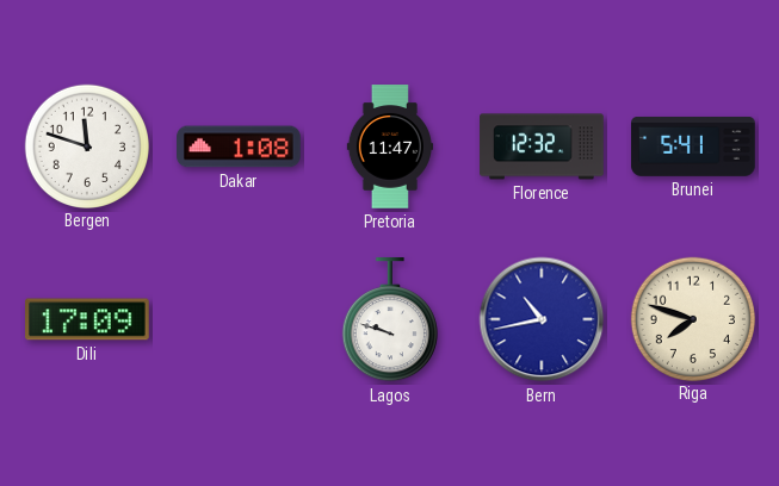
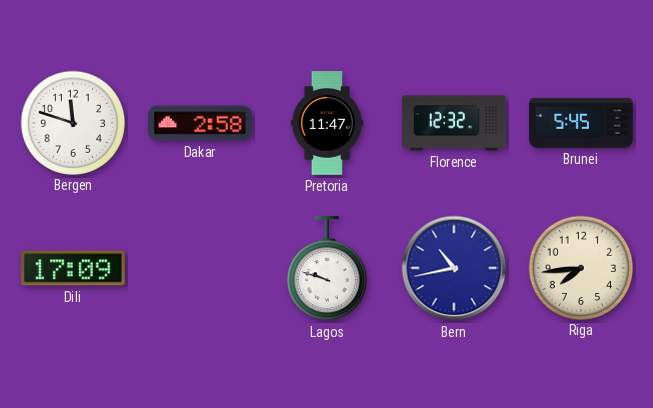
Dakar: 1:08 -> 2:58 (200, 123)
Brunei: 5:41 -> 5:45 (581, 123)
Riga: 7:48 -> 7:44 (580, 267)
